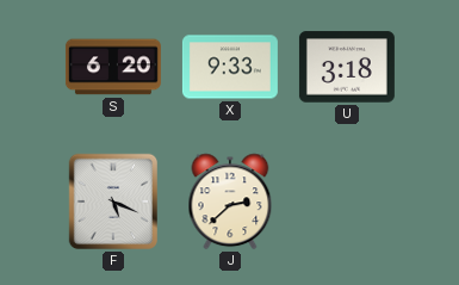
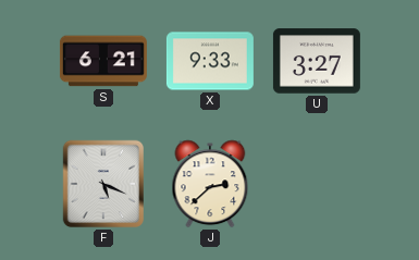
S: 6:20 -> 6:21 (103, 61)
U: 3:18 -> 3:27 (317, 61)
